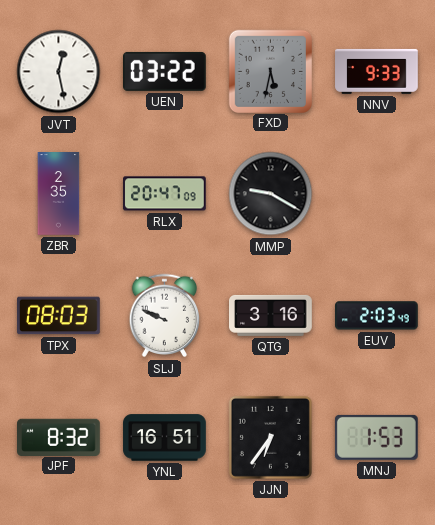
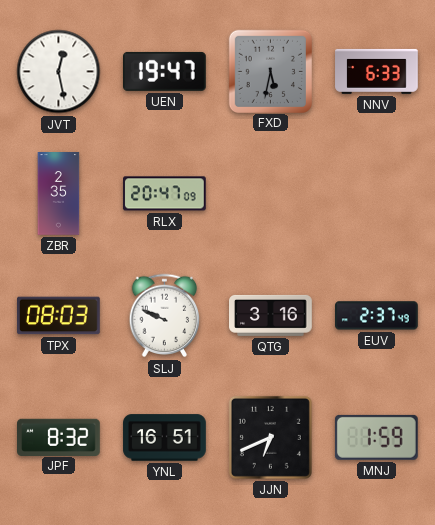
UEN: 03:22 -> 19:47 (165, 71)
NNV: 9:33 -> 6:33 (377, 71)
MMP: 9:20 -> none (271, 194)
EUV: 2:03 -> 2:37 (377, 316)
JJN: 6:36 -> 6:41 (270, 437)
MNJ: 1:53 -> 1:59 (376, 437)
